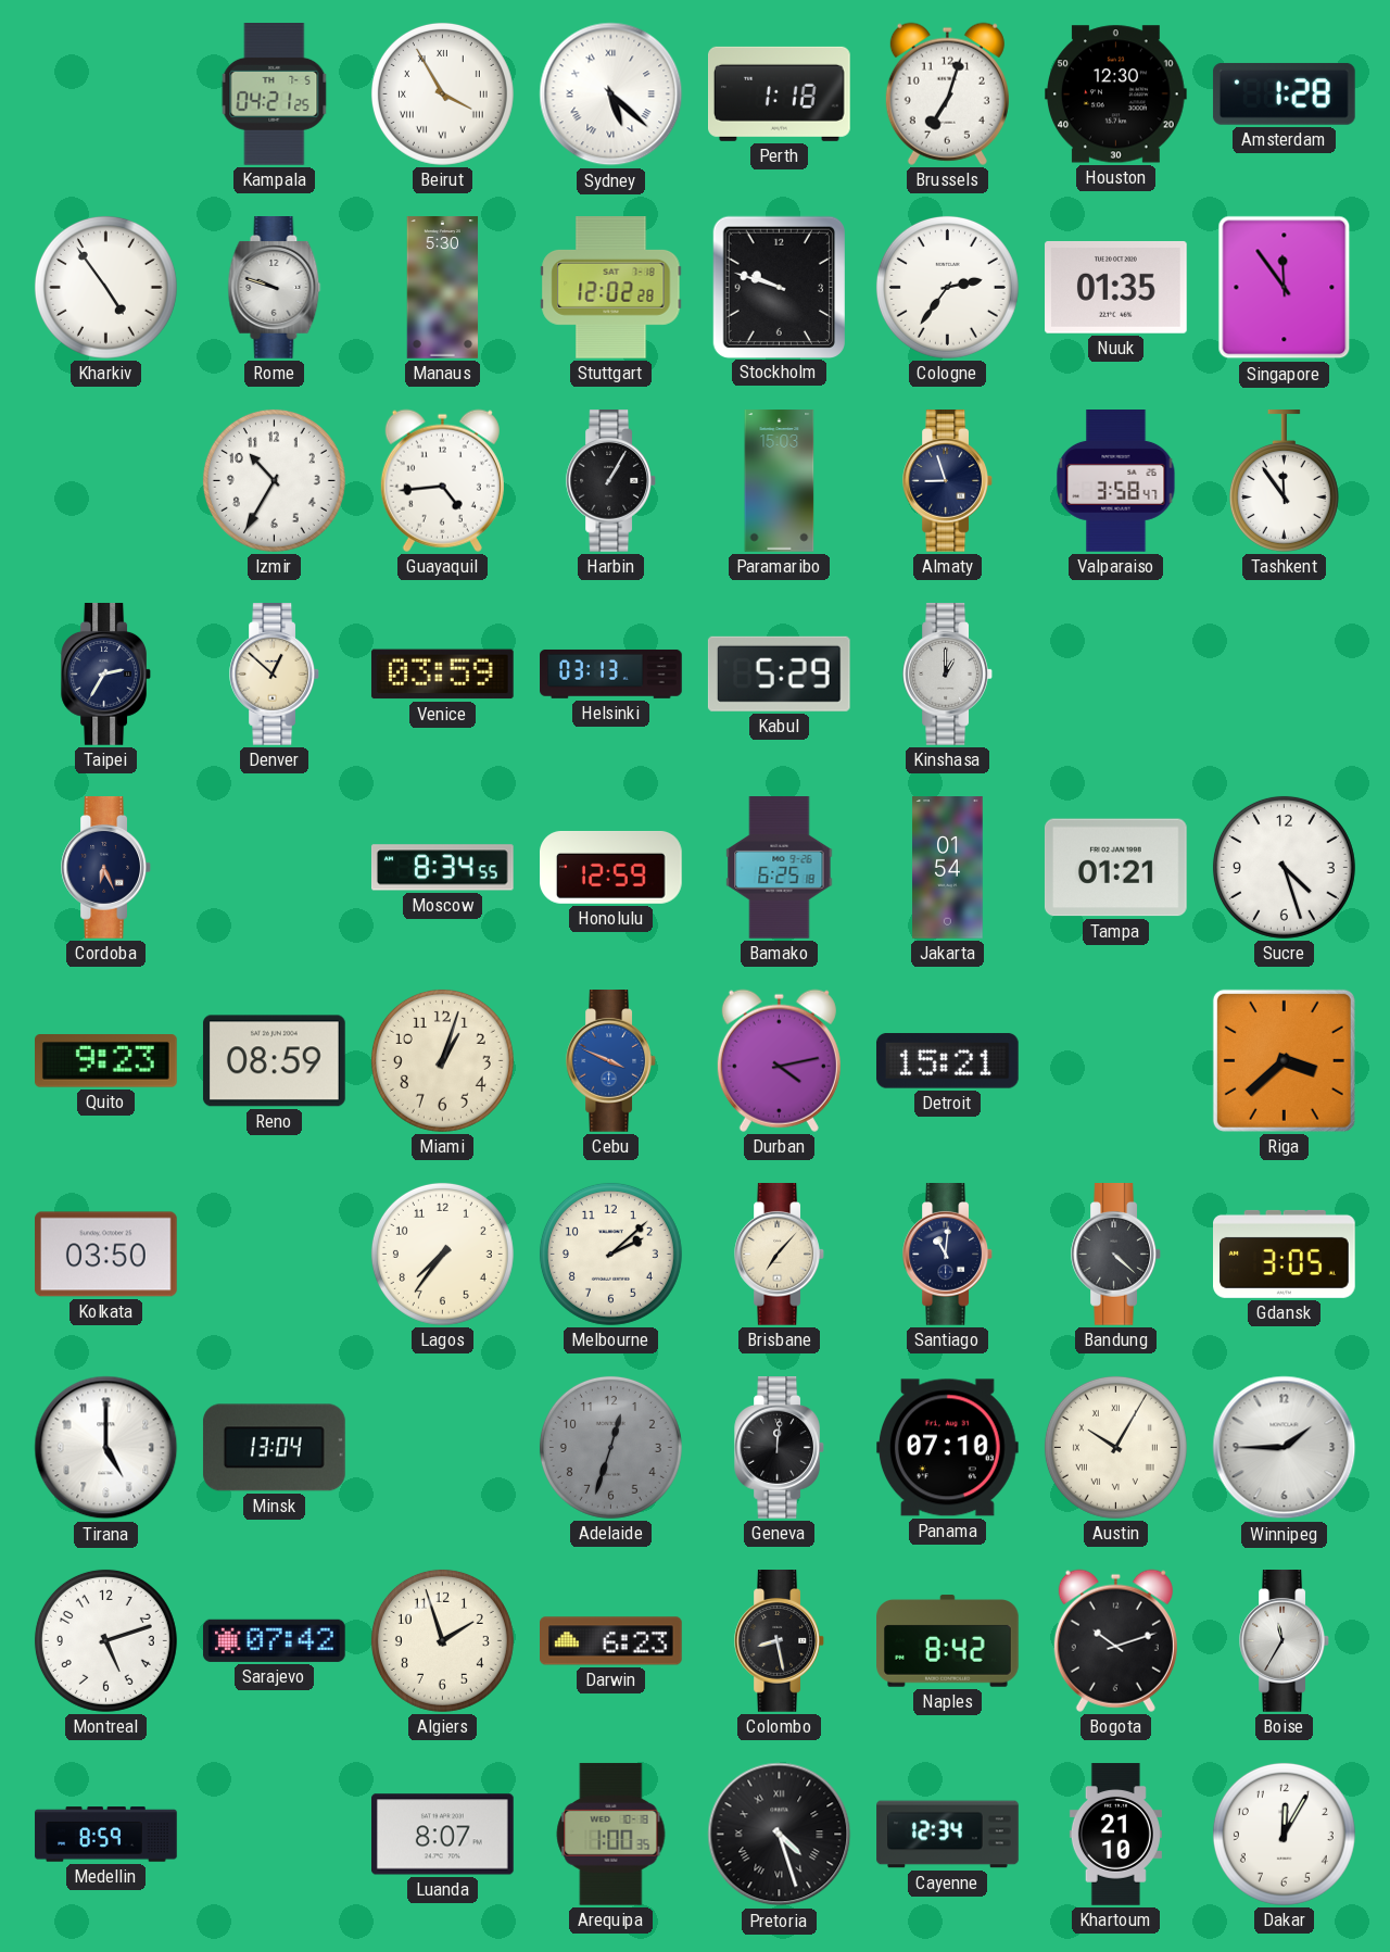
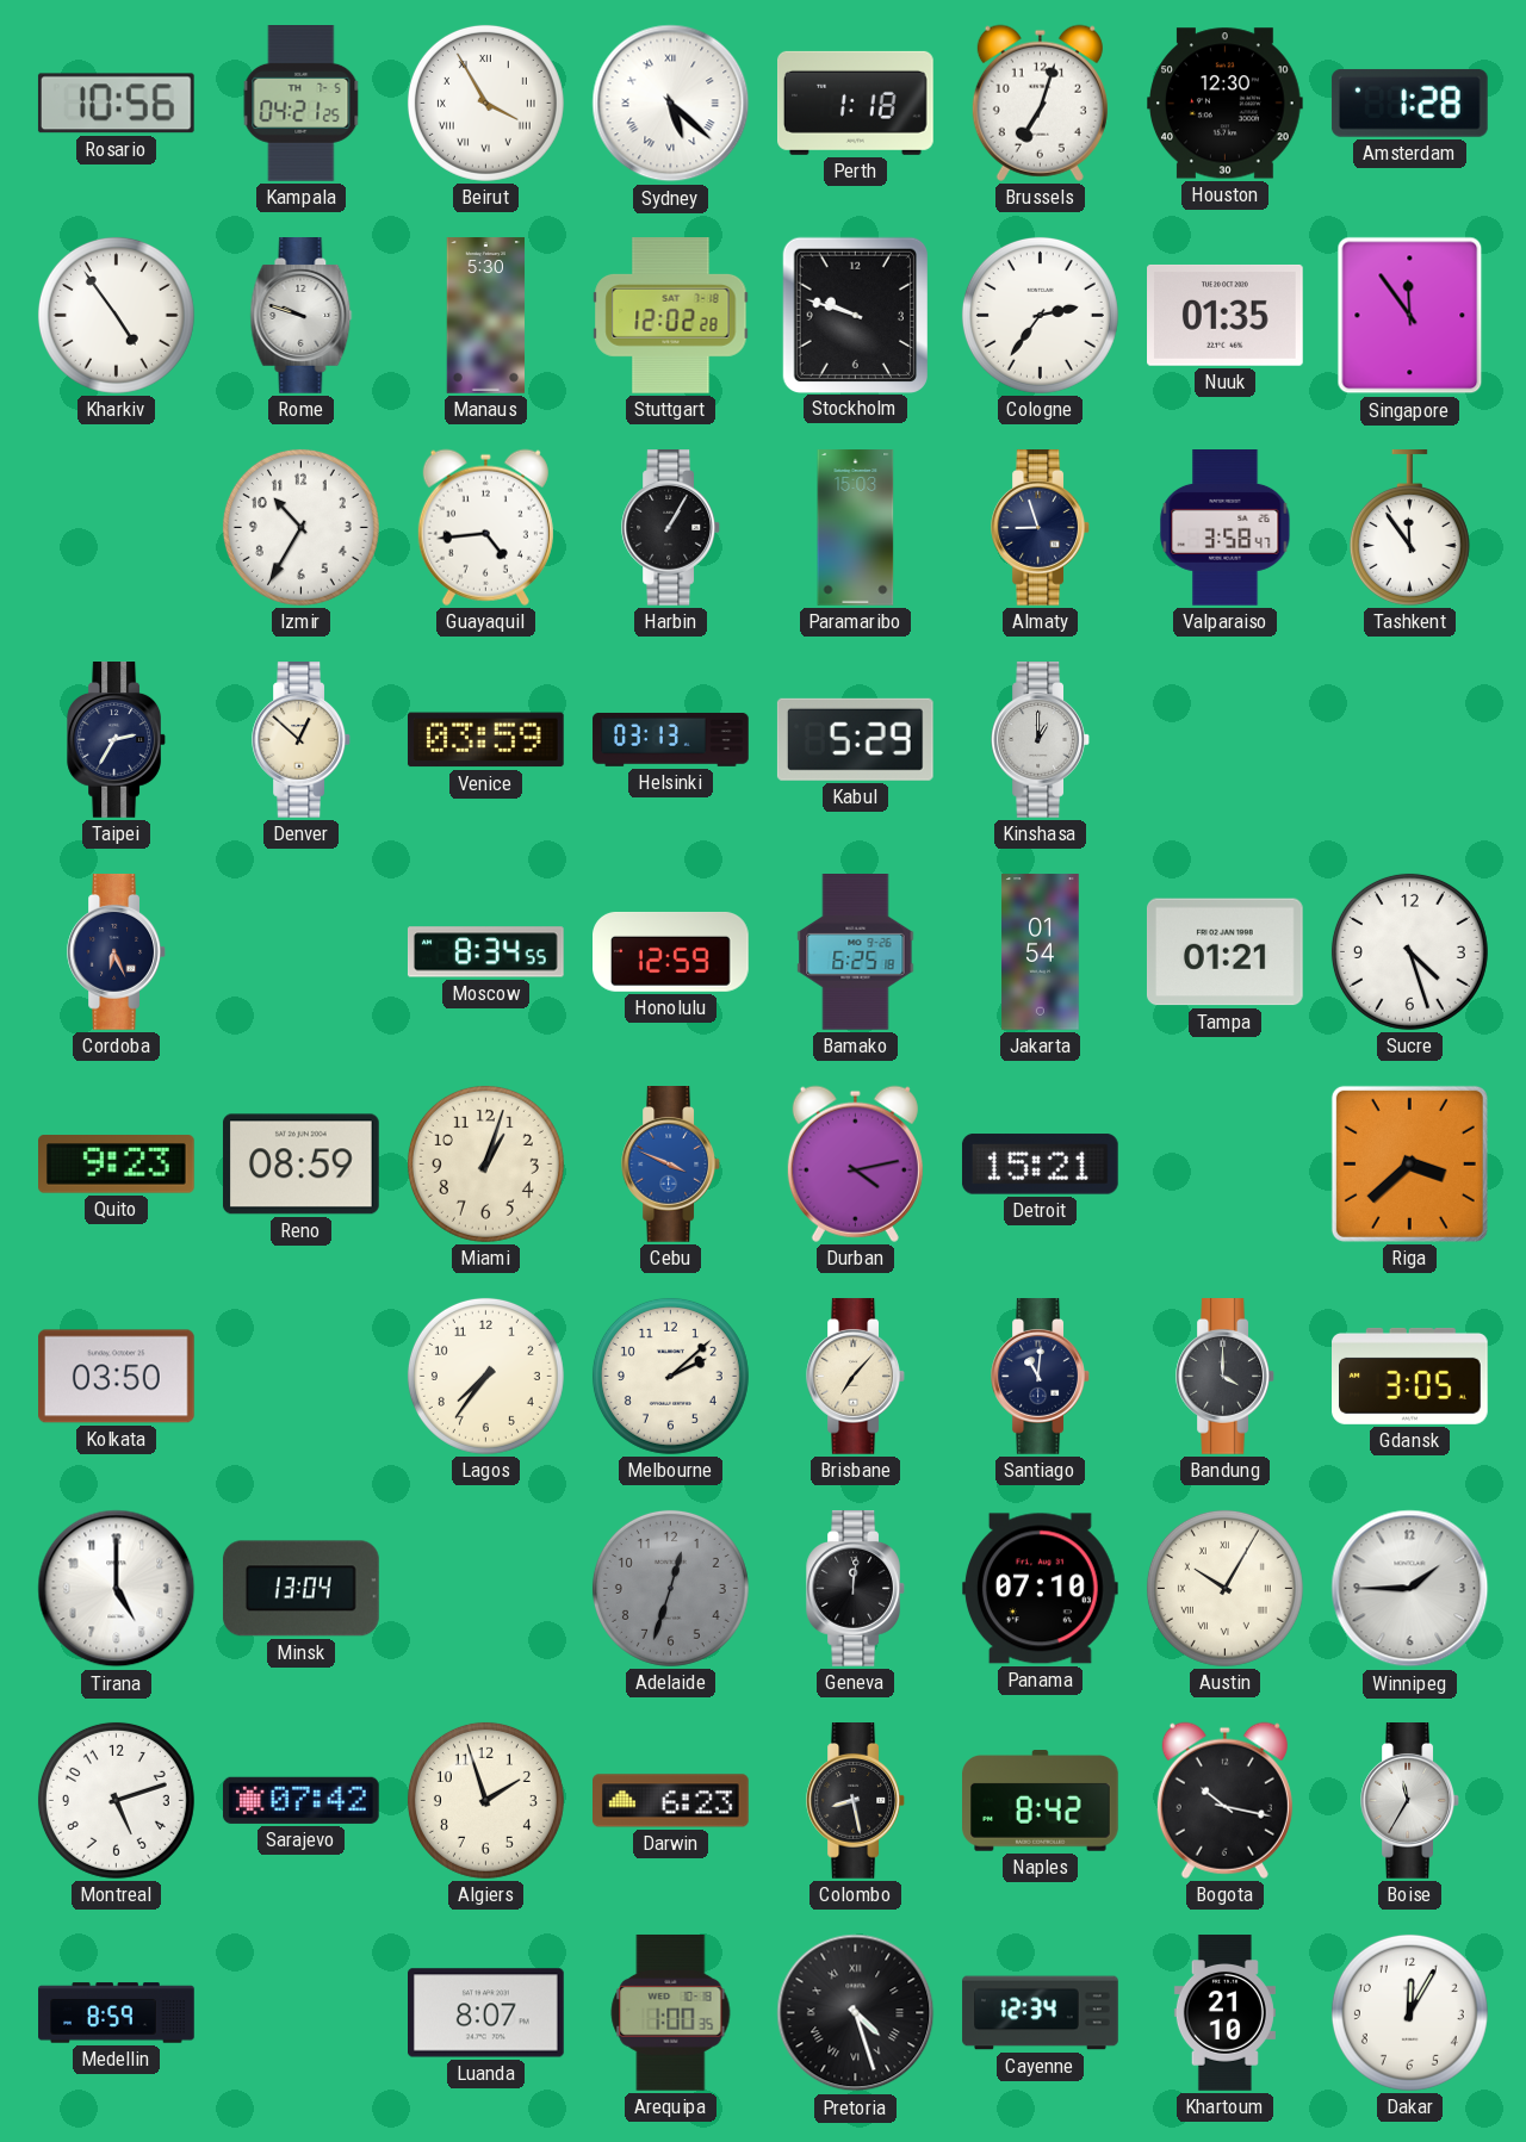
Rosario: none -> 10:56 (116, 104)
Bandung: 4:22 -> 4:00 (1224, 1377)
Bogota: 10:12 -> 10:17 (1224, 1800)
